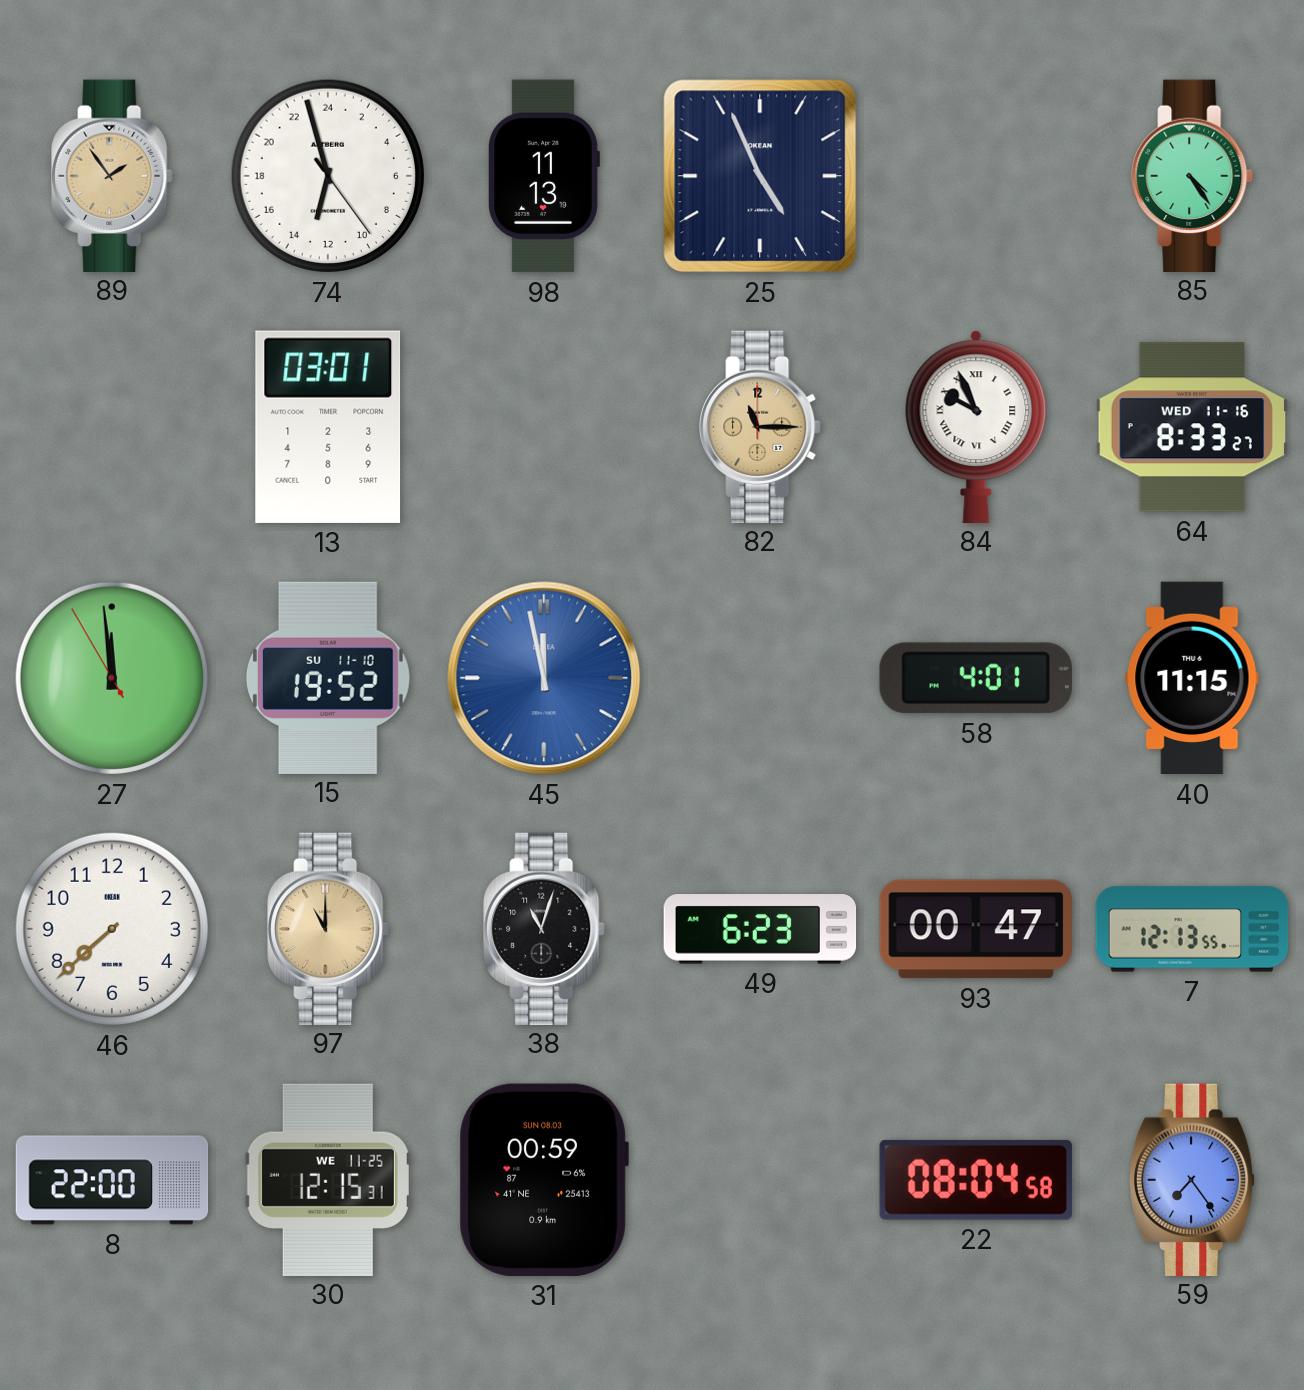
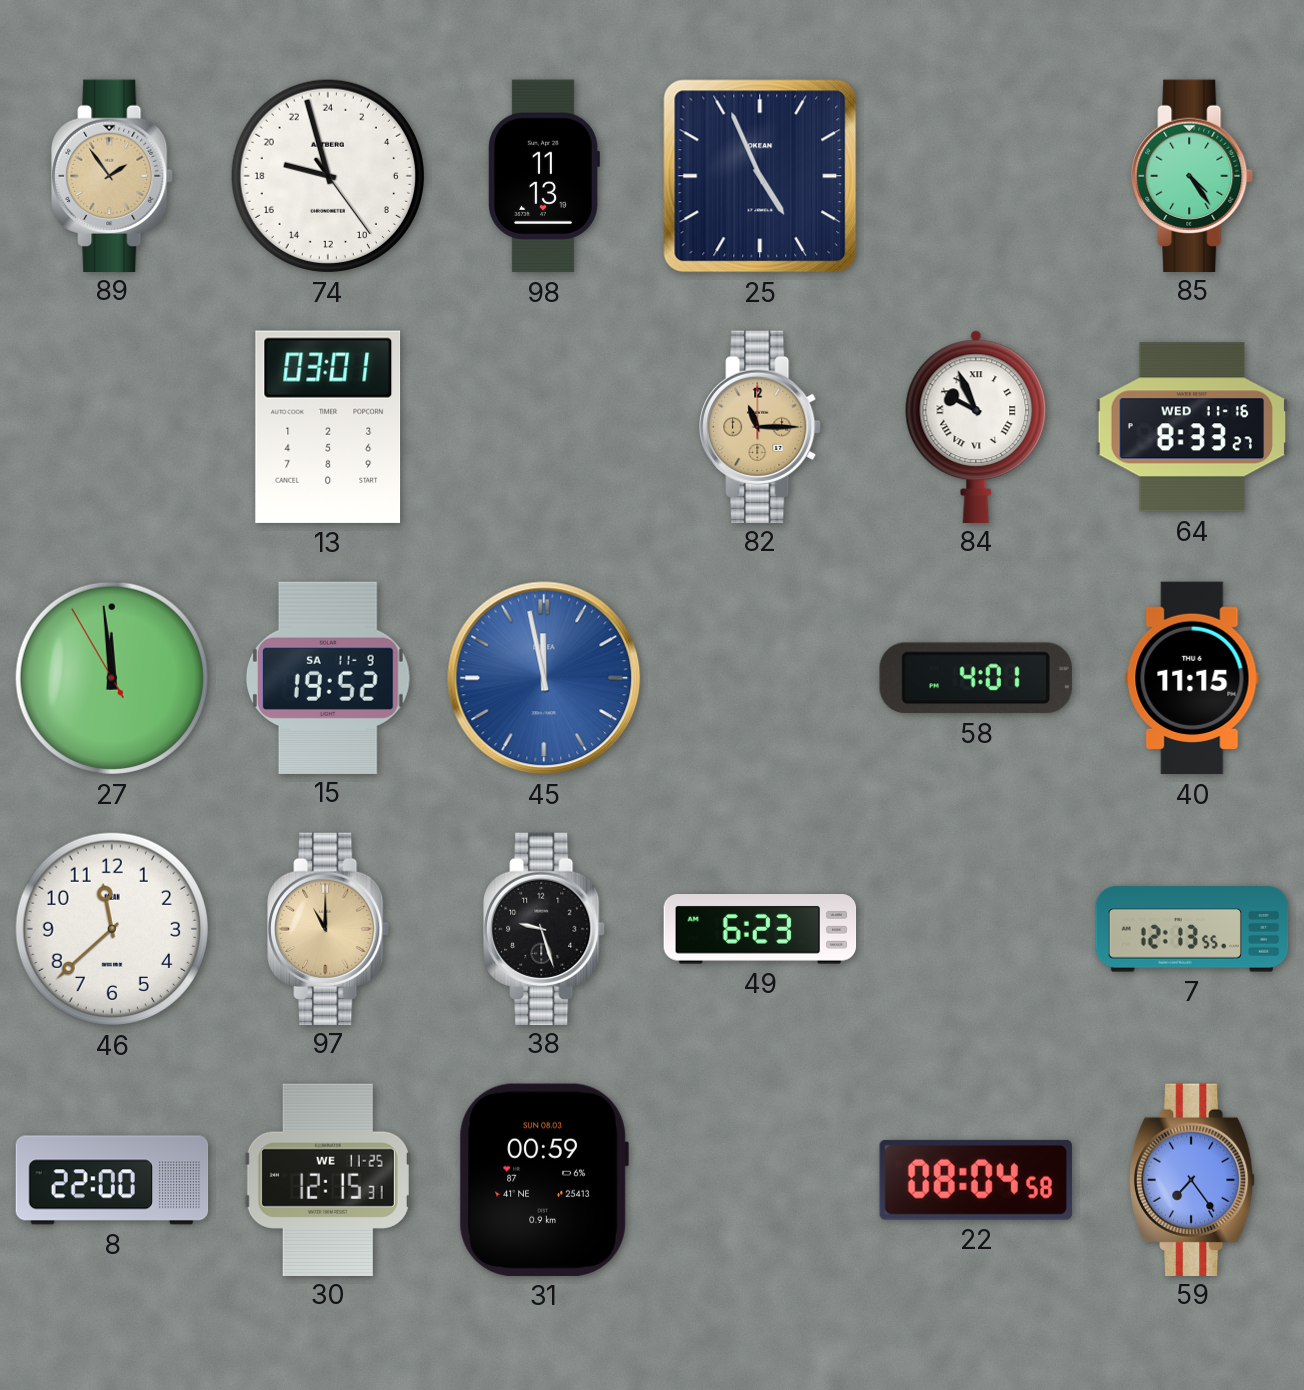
74: 12:57 -> 18:57 (328, 176)
15 date: SU 11-10 -> SA 11-9 (328, 677)
46: 7:38 -> 11:38 (112, 929)
38: 11:03 -> 9:27 (544, 928)
93: 00:47 -> none (975, 929)
